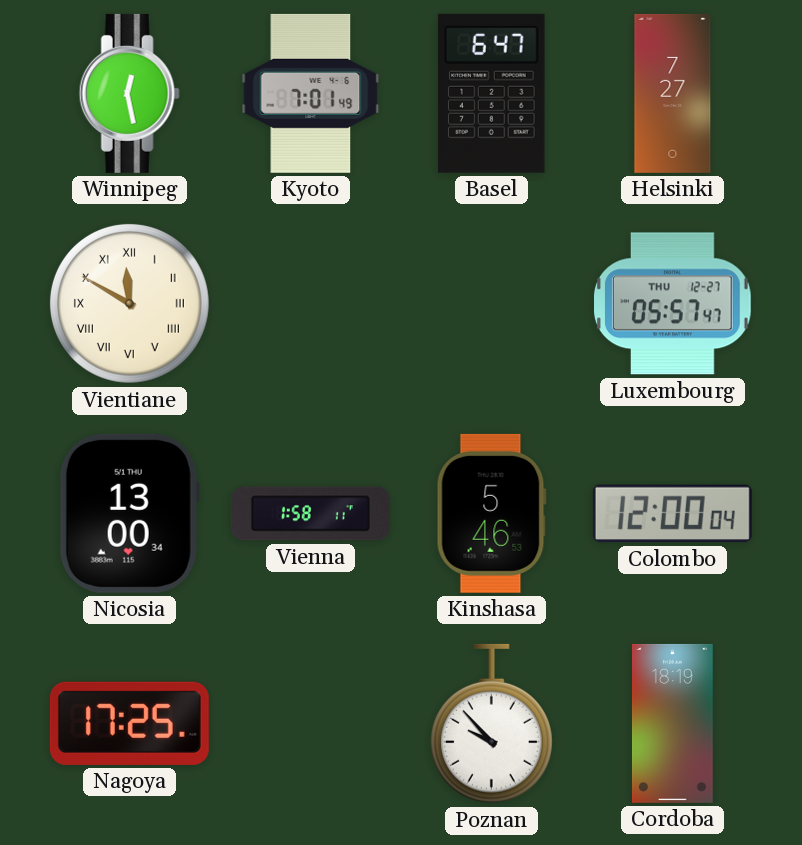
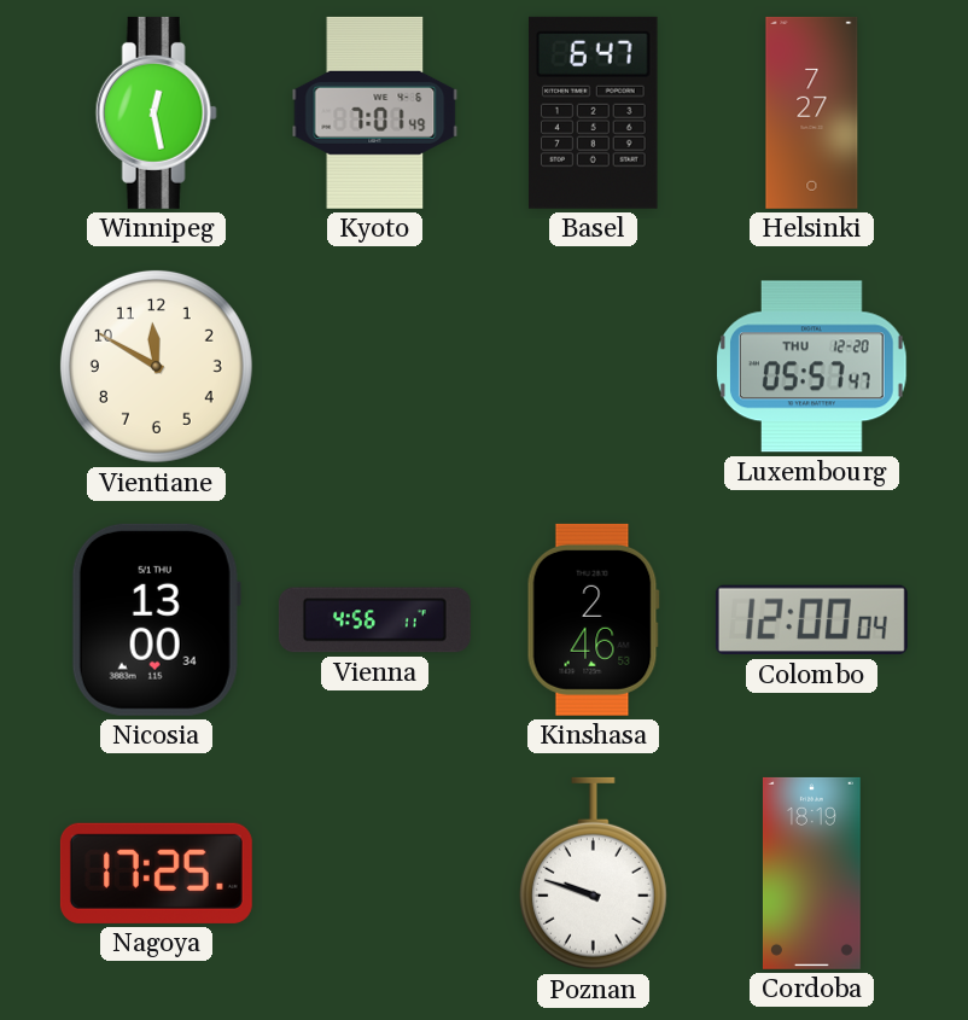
Vientiane numerals: Roman -> Arabic (156, 366)
Luxembourg date: THU 12-27 -> THU 12-20 (812, 367)
Vienna: 1:58 -> 4:56 (374, 620)
Kinshasa: 5:46 -> 2:46 (593, 619)
Poznan: 9:53 -> 9:48 (593, 874)
